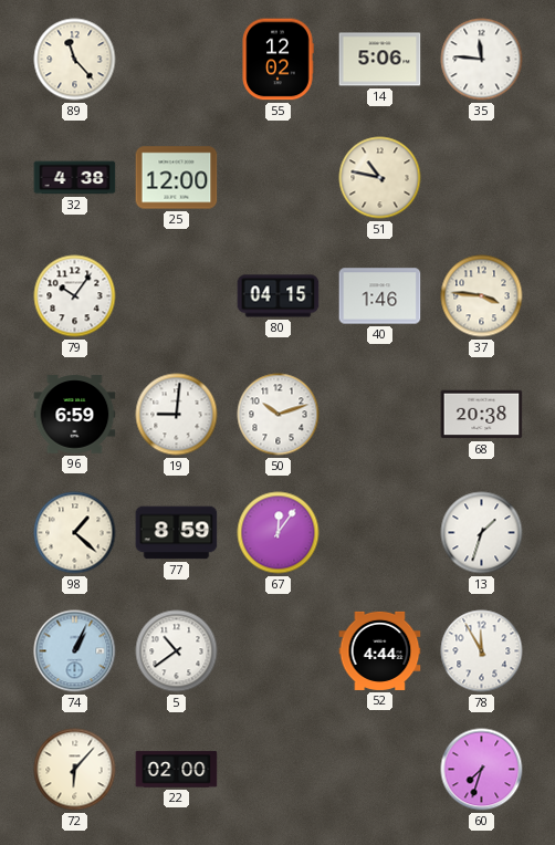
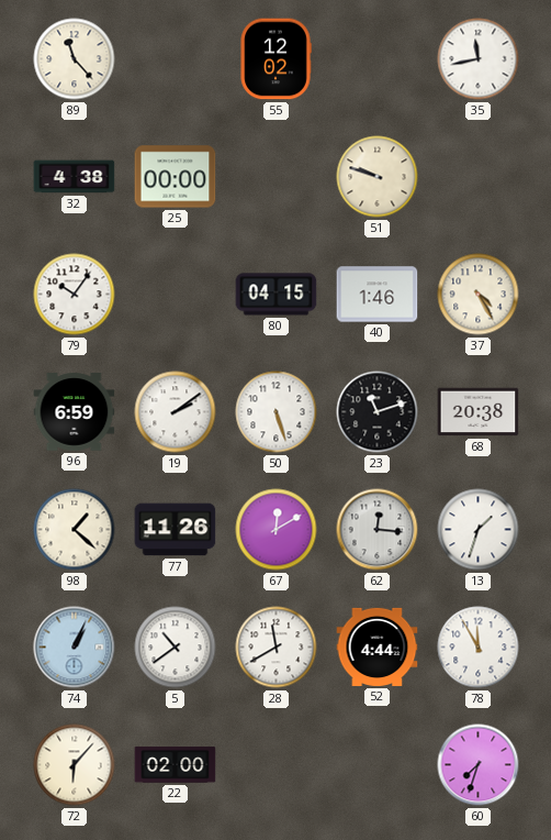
14: 5:06 -> none (380, 60)
35: 11:46 -> 11:43 (479, 59)
25: 12:00 -> 00:00 (176, 177)
51: 10:47 -> 9:48 (378, 177)
37: 3:46 -> 4:25 (479, 295)
19: 9:01 -> 2:09 (176, 412)
50: 10:12 -> 5:27 (277, 412)
23: none -> 11:12 (378, 412)
77: 8:59 -> 11:26 (176, 530)
67: 12:06 -> 12:10 (277, 530)
62: none -> 12:16 (378, 530)
28: none -> 11:40 (277, 648)
